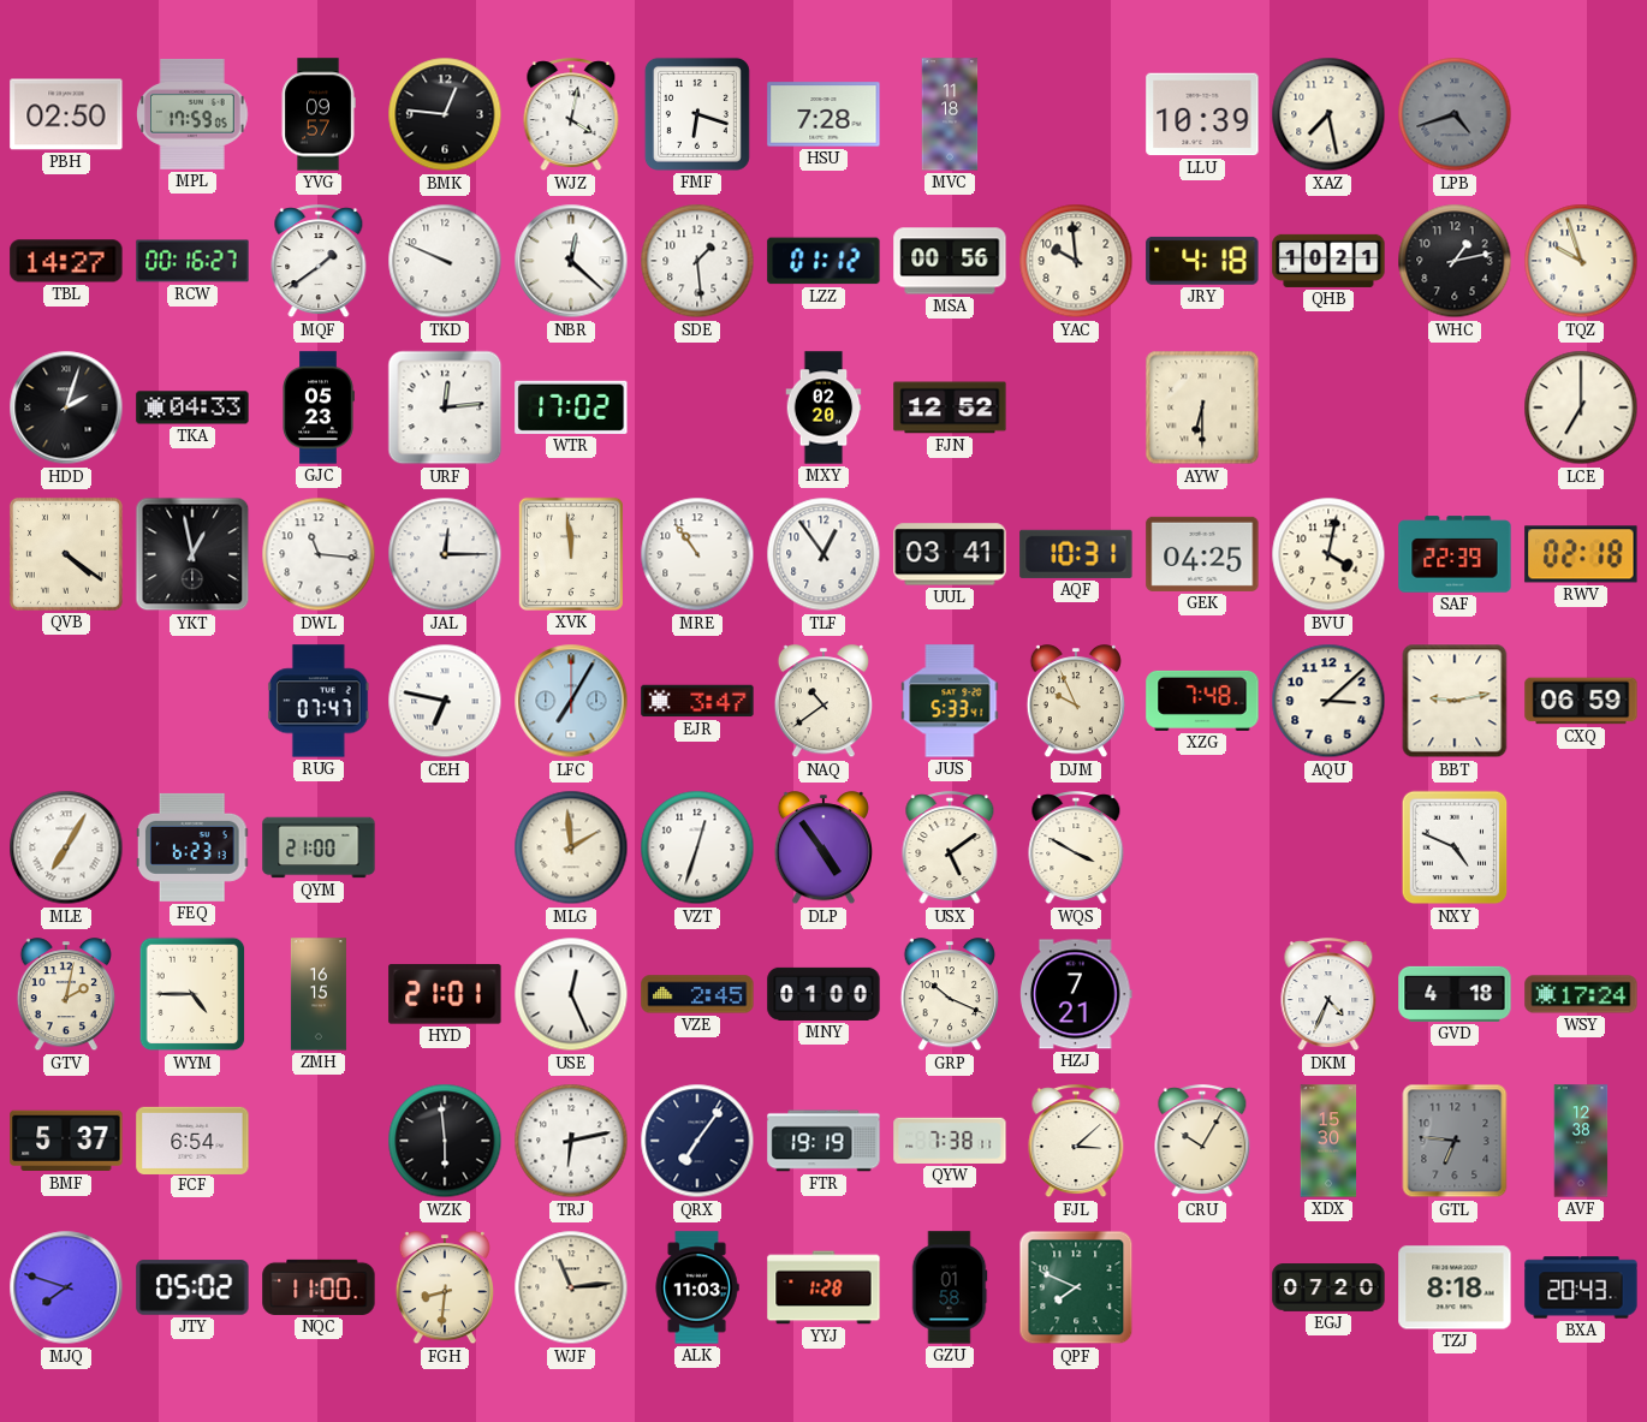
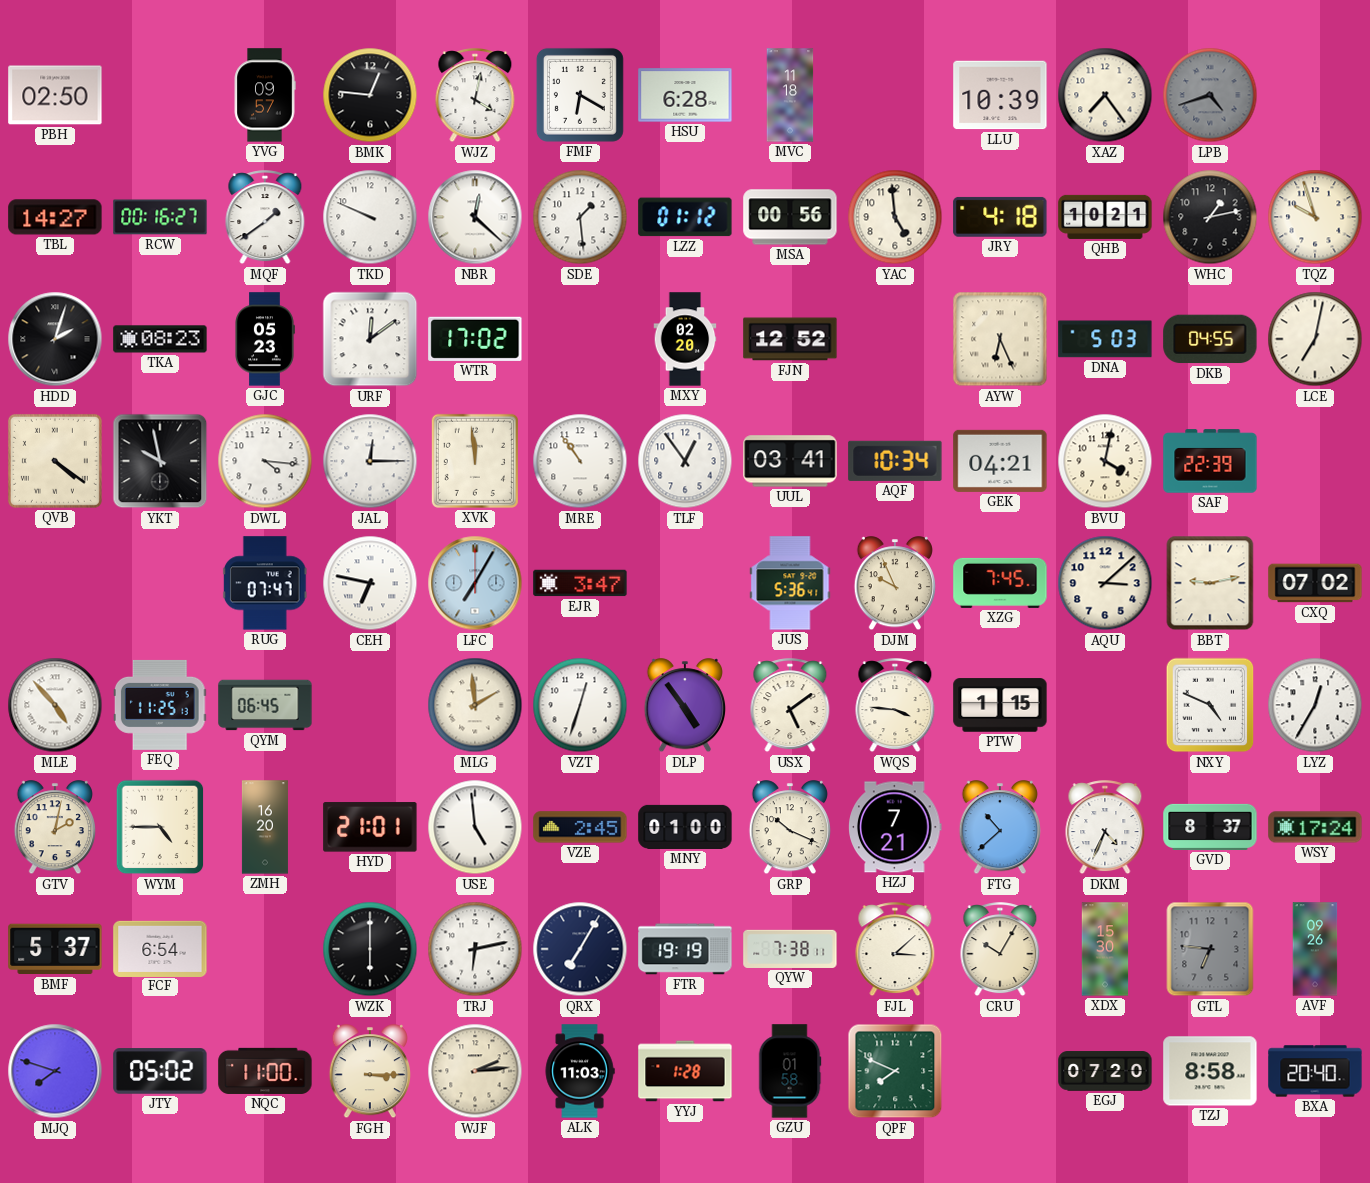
MPL: 17:59 -> none (192, 114)
FMF: 6:18 -> 6:20 (580, 95)
HSU: 7:28 -> 6:28 (685, 95)
XAZ: 7:28 -> 7:24 (1105, 95)
YAC: 9:59 -> 4:59 (895, 217)
TKA: 04:33 -> 08:23 (160, 339)
URF: 12:14 -> 12:09 (370, 339)
AYW: 6:30 -> 6:26 (1000, 339)
DNA: none -> 5:03 (1105, 339)
DKB: none -> 04:55 (1210, 339)
LCE: 7:00 -> 7:02 (1315, 339)
YKT: 12:58 -> 9:58 (160, 461)
DWL: 11:16 -> 4:16 (265, 461)
AQF: 10:31 -> 10:34 (895, 461)
GEK: 04:25 -> 04:21 (1000, 461)
RWV: 02:18 -> none (1581, 554)
NAQ: 10:39 -> none (822, 702)
JUS: 5:33 -> 5:36 (790, 583)
XZG: 7:48 -> 7:45 (1000, 583)
CXQ: 06:59 -> 07:02 (1315, 583)
MLE: 7:05 -> 4:53 (55, 705)
FEQ: 6:23 -> 11:25 (160, 705)
QYM: 21:00 -> 06:45 (265, 705)
WQS: 3:50 -> 3:46 (895, 706)
PTW: none -> 1:15 (1000, 705)
LYZ: none -> 12:35 (1315, 705)
ZMH: 16:15 -> 16:20 (265, 827)
USE: 12:26 -> 4:59 (475, 827)
FTG: none -> 10:38 (999, 828)
GVD: 4:18 -> 8:37 (1210, 827)
WZK: 5:59 -> 6:00 (370, 949)
QRX: 7:06 -> 7:05 (580, 949)
AVF: 12:38 -> 09:26 (1315, 949)
FGH: 8:31 -> 3:15 (369, 1072)
WJF: 11:14 -> 2:14 (475, 1071)
TZJ: 8:18 -> 8:58 (1210, 1071)
BXA: 20:43 -> 20:40 (1315, 1071)
